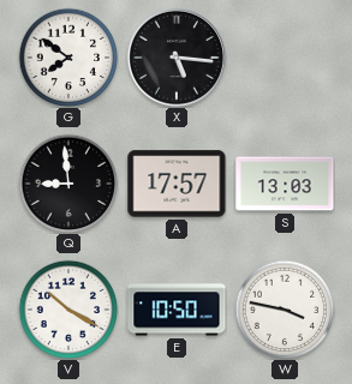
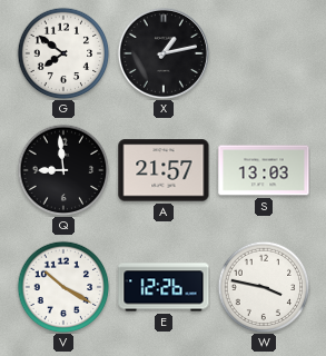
X: 5:16 -> 1:13 (164, 53)
A: 17:57 -> 21:57 (164, 170)
E: 10:50 -> 12:26 (164, 287)
